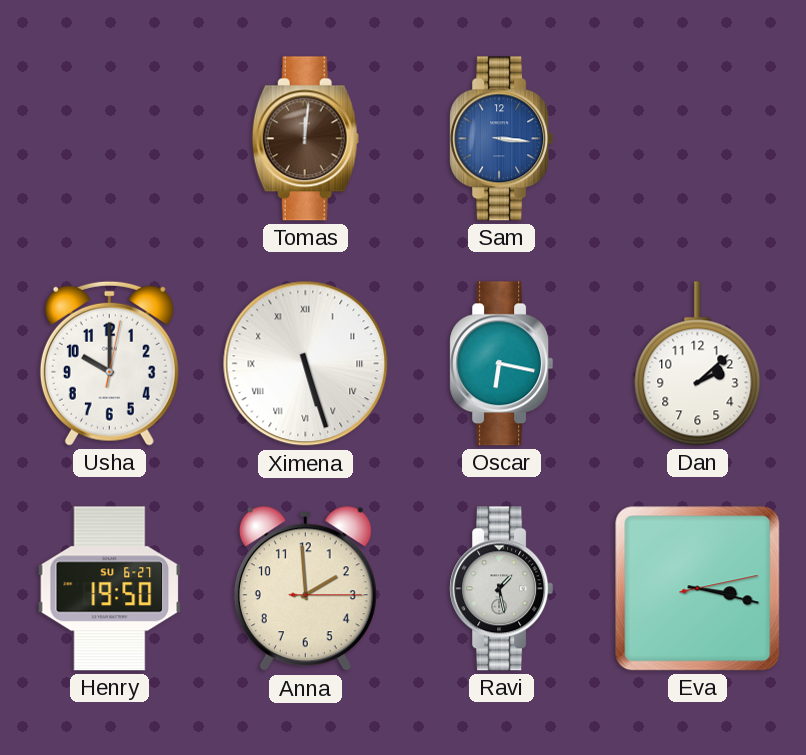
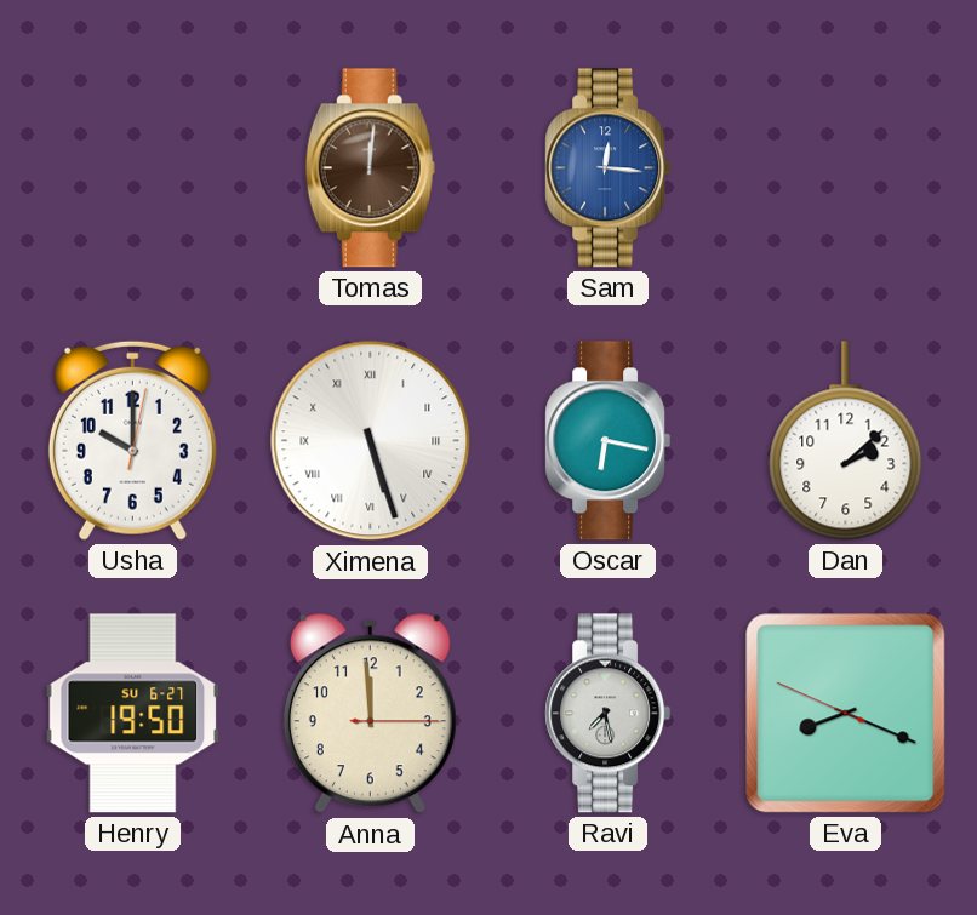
Sam: 3:16 -> 12:16 (609, 168)
Anna: 1:59 -> 11:59 (370, 714)
Ravi: 1:28 -> 7:28 (609, 714)
Eva: 3:17 -> 8:18 (846, 714)
